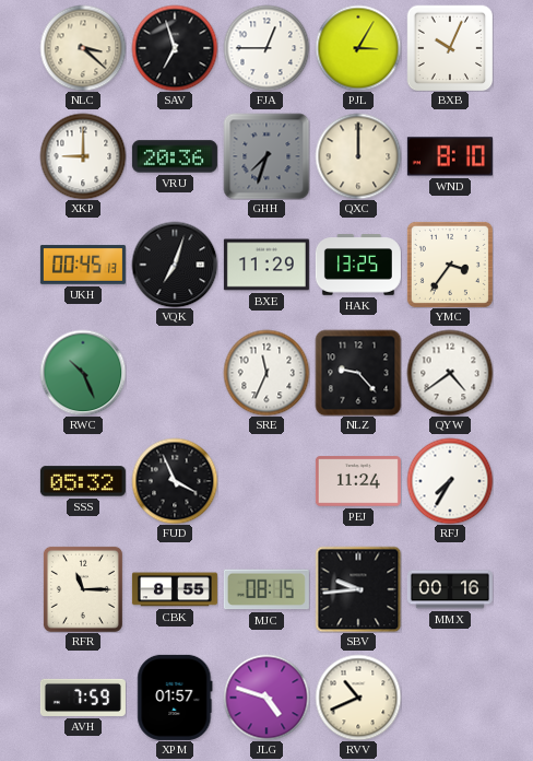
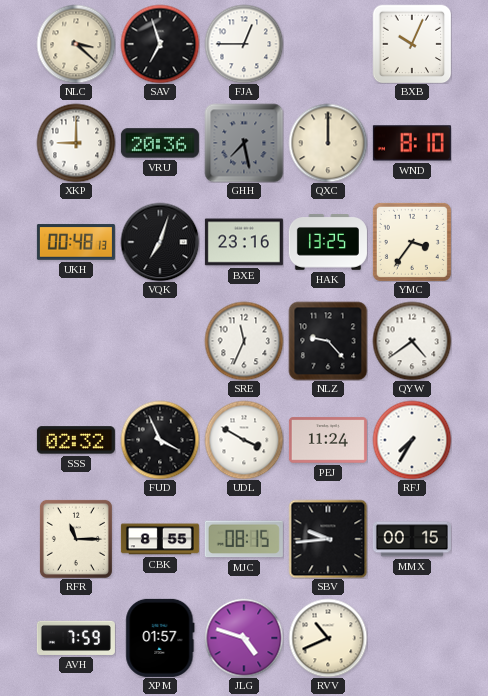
PJL: 3:05 -> none (358, 48)
GHH: 7:33 -> 7:28 (244, 143)
UKH: 00:45 -> 00:48 (76, 242)
BXE: 11:29 -> 23:16 (244, 242)
RWC: 10:26 -> none (83, 373)
SSS: 05:32 -> 02:32 (76, 440)
UDL: none -> 3:50 (244, 440)
MMX: 00:16 -> 00:15 (412, 539)
